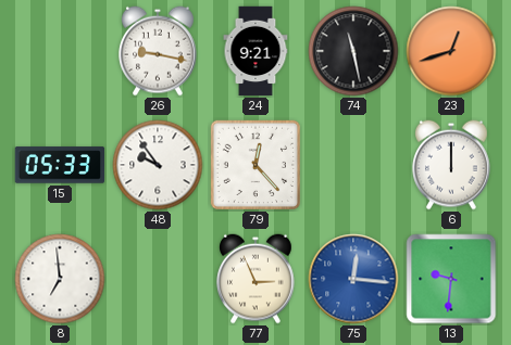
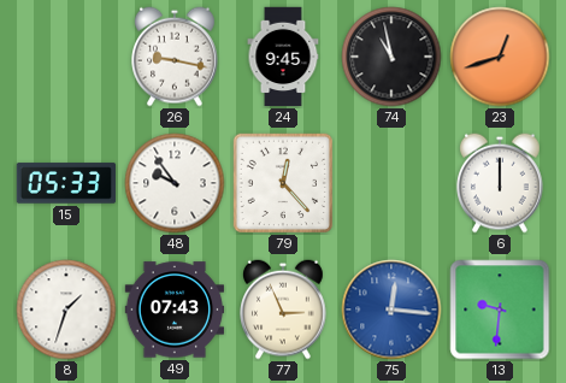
24: 9:21 -> 9:45 (283, 57)
74: 11:28 -> 10:58 (391, 57)
8: 6:59 -> 1:33 (66, 310)
49: none -> 07:43 (175, 310)
